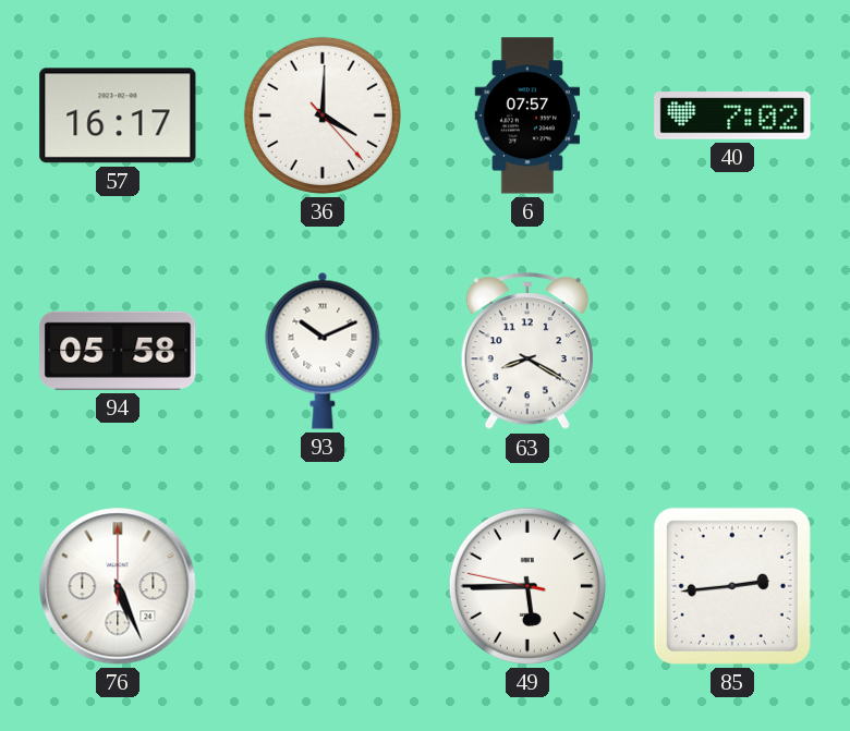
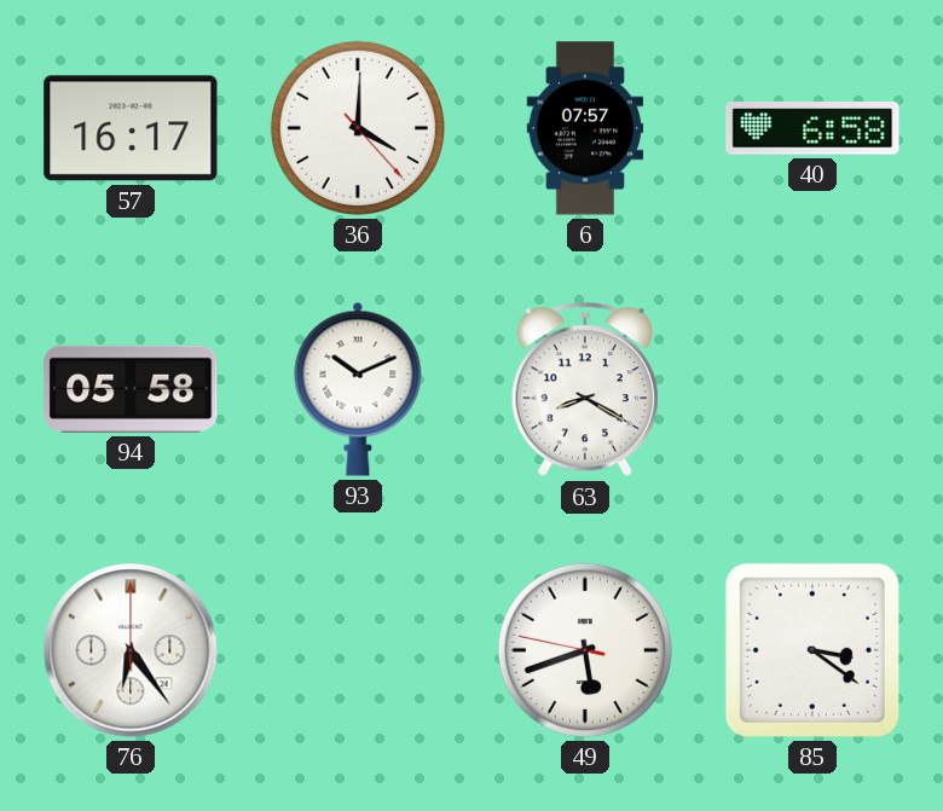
40: 7:02 -> 6:58 (812, 128)
76: 5:26 -> 6:24 (131, 650)
49: 5:44 -> 5:41 (585, 650)
85: 2:44 -> 3:21 (812, 650)
